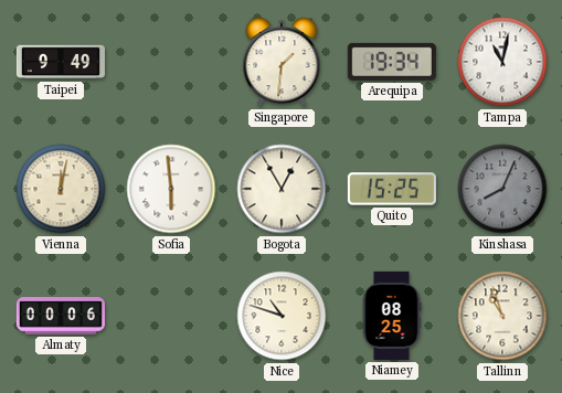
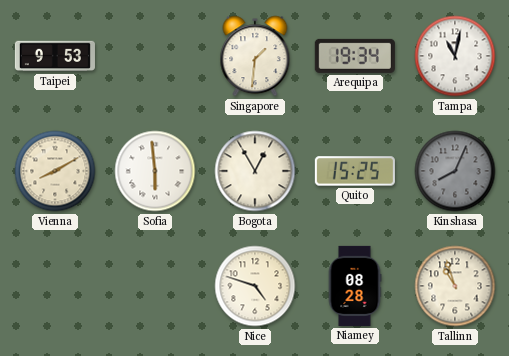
Taipei: 9:49 -> 9:53 (55, 56)
Vienna: 12:02 -> 8:10 (55, 171)
Almaty: 00:06 -> none (61, 316)
Nice: 10:48 -> 4:48 (255, 286)
Niamey: 08:25 -> 08:28 (355, 286)
